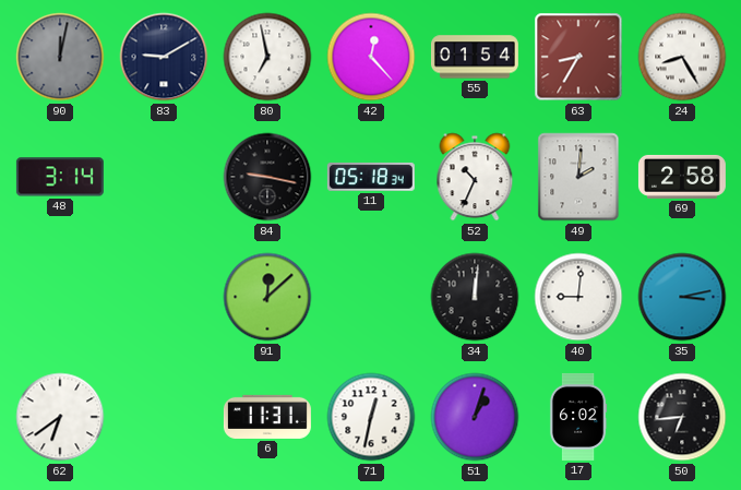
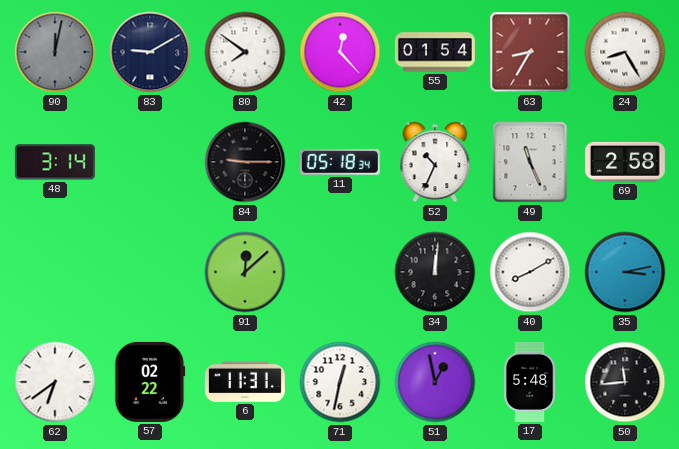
80: 6:58 -> 7:51 (245, 52)
84: 9:17 -> 9:15 (245, 162)
49: 2:01 -> 11:26 (530, 162)
40: 9:01 -> 8:10 (530, 272)
57: none -> 02:22 (150, 382)
51: 1:03 -> 12:58 (435, 382)
17: 6:02 -> 5:48 (530, 382)
50: 6:44 -> 11:44 (625, 382)
